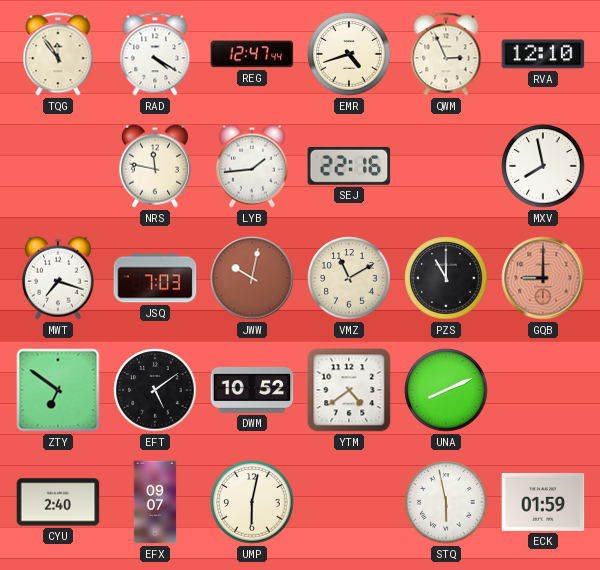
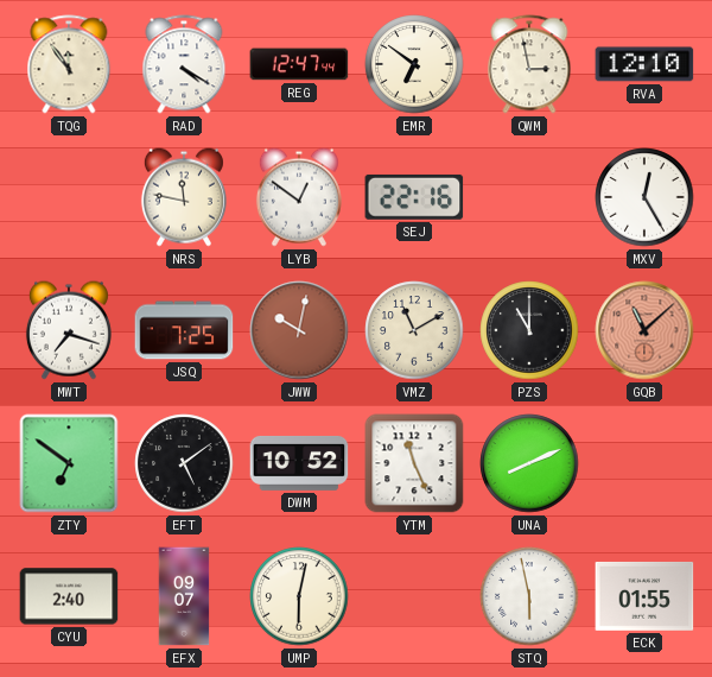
EMR: 4:42 -> 6:51 (414, 64)
QWM: 2:56 -> 2:58 (529, 64)
LYB: 1:44 -> 12:51 (299, 197)
MXV: 7:58 -> 12:25 (644, 197)
JSQ: 7:03 -> 7:25 (184, 330)
GQB: 9:00 -> 11:08 (644, 330)
YTM: 4:39 -> 11:26 (414, 463)
ECK: 01:59 -> 01:55 (644, 596)
